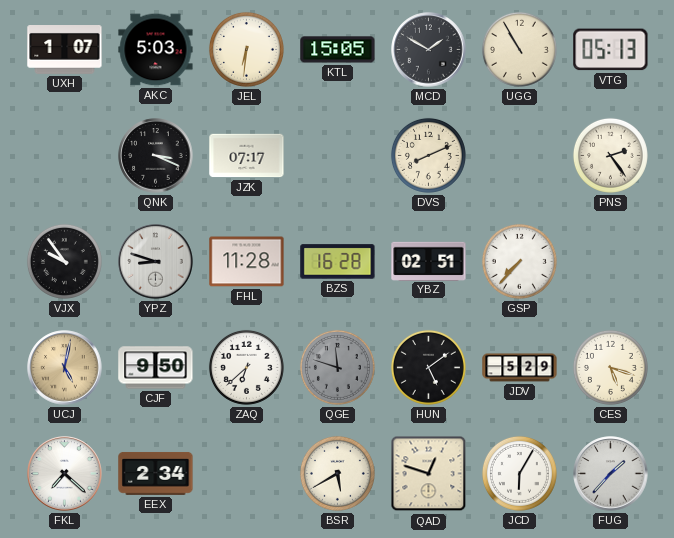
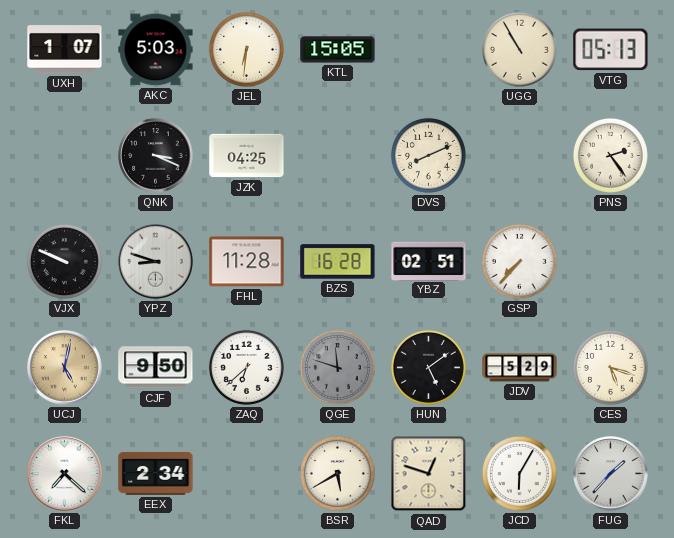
MCD: 1:50 -> none (429, 50)
JZK: 07:17 -> 04:25 (247, 156)
VJX: 9:54 -> 9:49 (64, 261)
